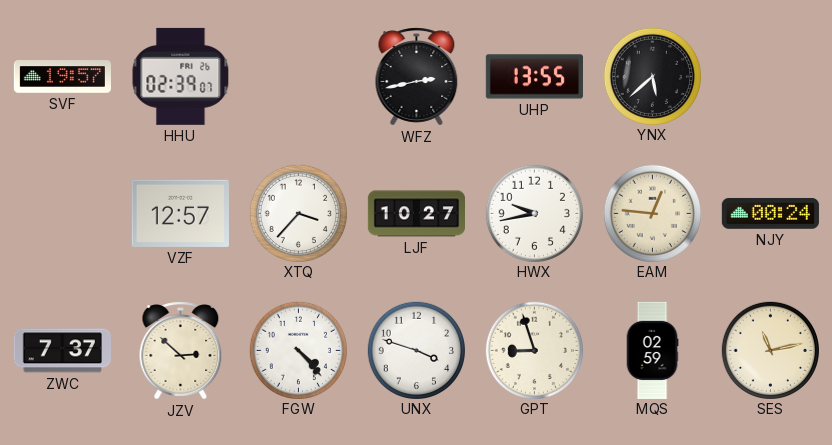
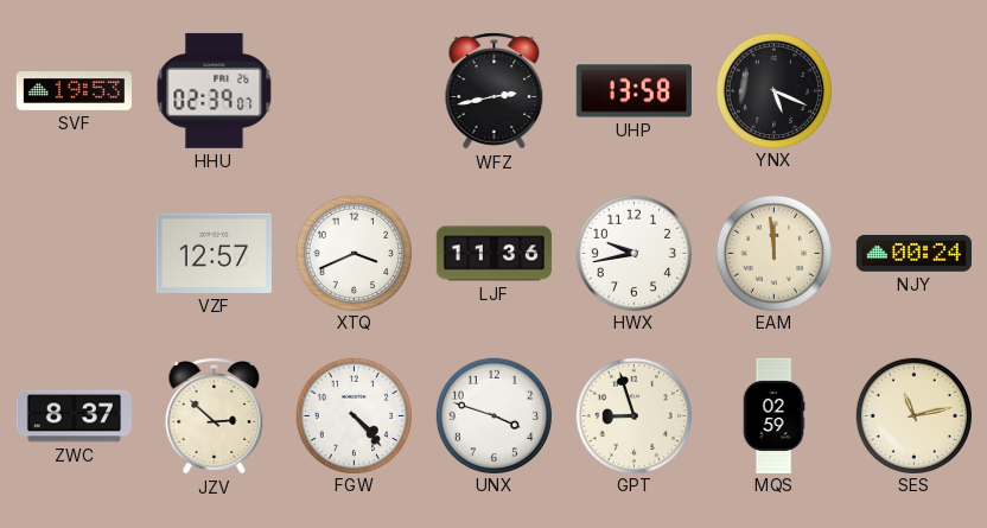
SVF: 19:57 -> 19:53 (74, 91)
UHP: 13:55 -> 13:58 (633, 91)
YNX: 5:38 -> 5:19 (773, 90)
XTQ: 3:37 -> 3:41 (354, 253)
LJF: 10:27 -> 11:36 (493, 254)
EAM: 12:46 -> 11:59 (773, 253)
ZWC: 7:37 -> 8:37 (74, 416)
